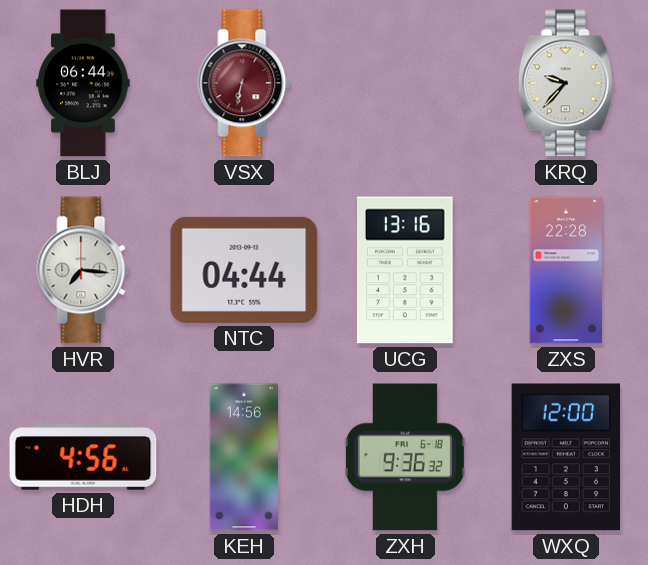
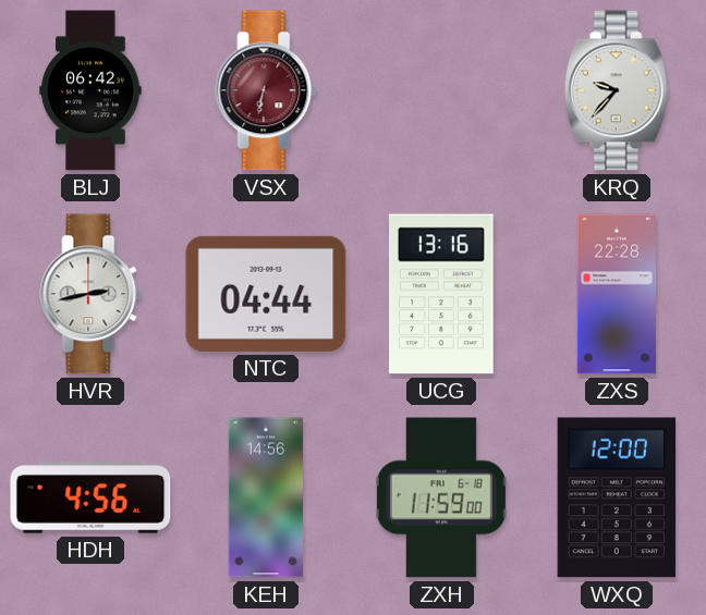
BLJ: 06:44 -> 06:42 (90, 90)
HVR: 7:16 -> 2:43 (90, 294)
ZXH: 9:36 -> 11:59 (441, 497)
